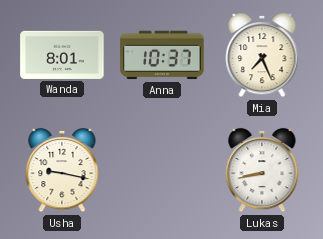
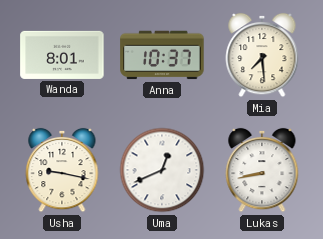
Mia: 7:26 -> 7:29 (262, 55)
Uma: none -> 12:41 (162, 170)
